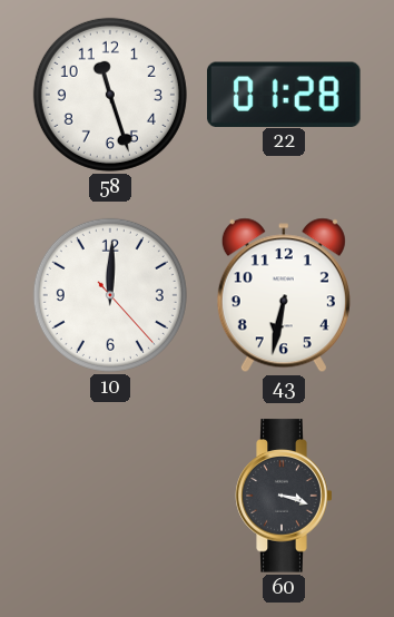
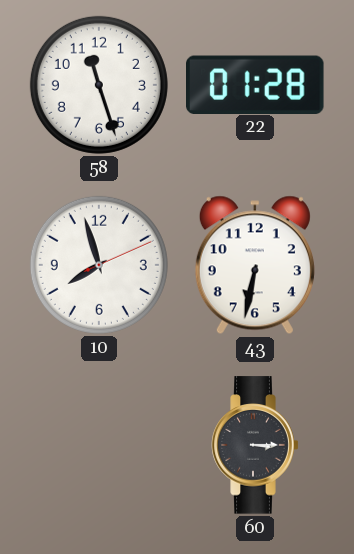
10: 12:00 -> 7:57 (99, 265)
60: 3:18 -> 3:15 (255, 445)
